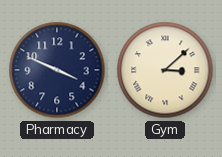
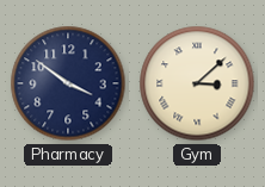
Pharmacy: 3:49 -> 3:51 (68, 83)
